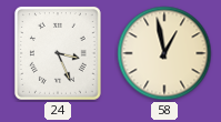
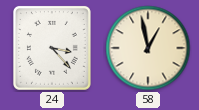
24: 3:26 -> 3:23 (52, 48)
